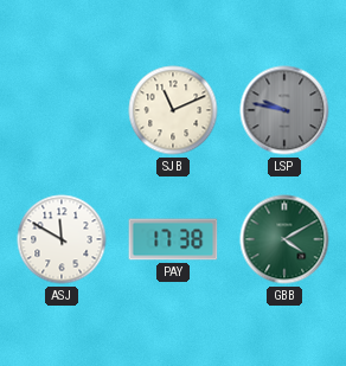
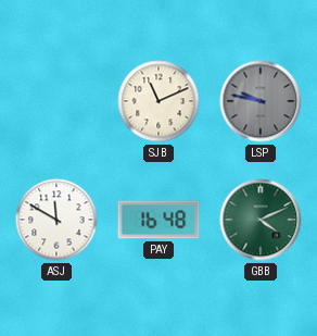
PAY: 17:38 -> 16:48 (158, 220)
GBB: 4:10 -> 4:11 (261, 220)
